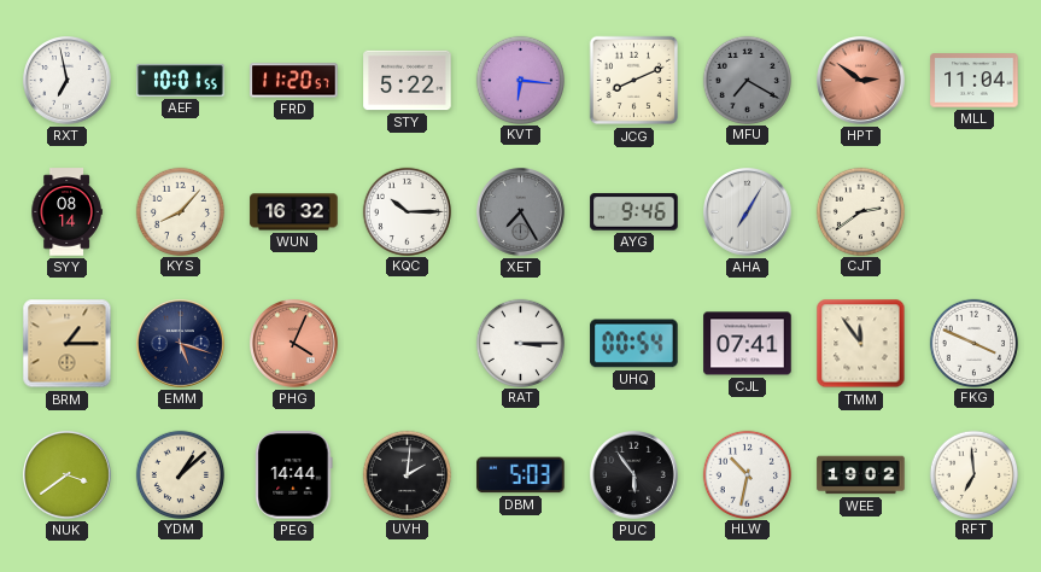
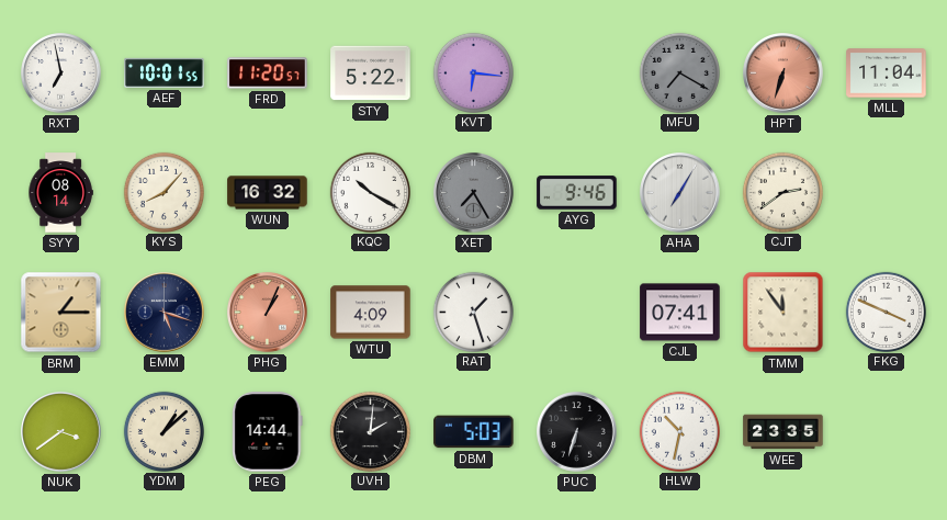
JCG: 8:11 -> none (634, 81)
HPT: 2:51 -> 6:33 (783, 74)
KQC: 10:15 -> 10:20 (370, 192)
PHG: 4:04 -> 1:04 (268, 313)
WTU: none -> 4:09 (371, 313)
RAT: 3:15 -> 1:27 (473, 312)
UHQ: 00:54 -> none (634, 344)
PUC: 5:54 -> 6:33 (577, 432)
WEE: 19:02 -> 23:35 (783, 432)
RFT: 6:59 -> none (973, 474)
